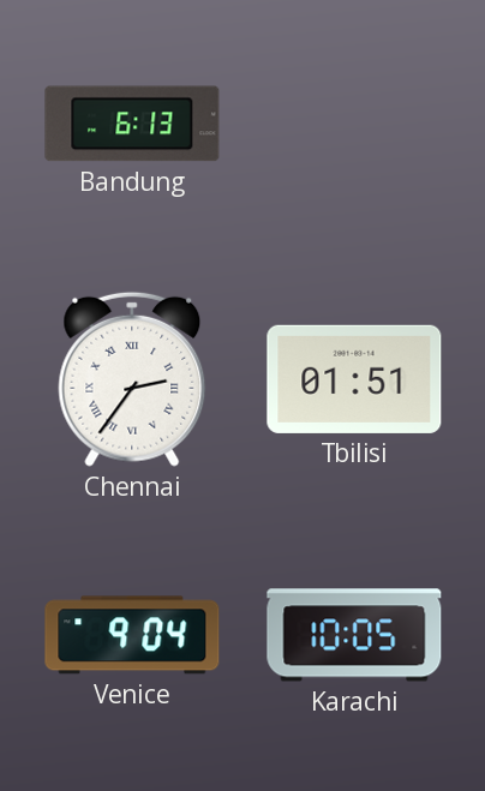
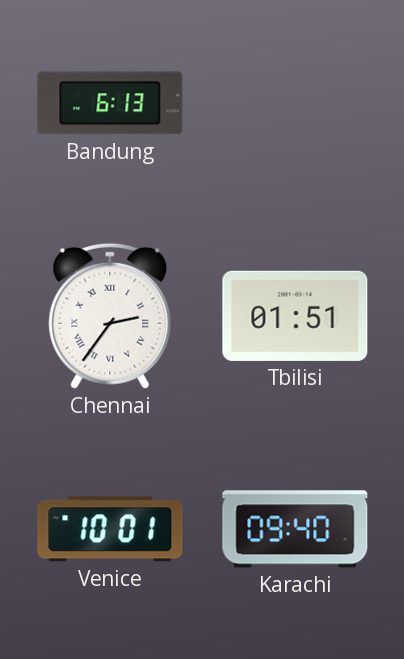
Venice: 9:04 -> 10:01 (110, 529)
Karachi: 10:05 -> 09:40 (295, 529)
